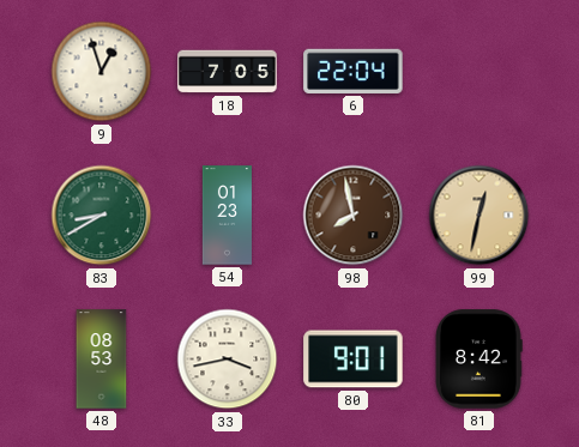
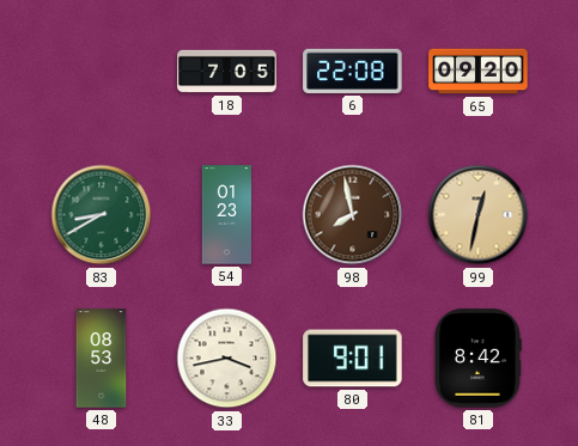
9: 12:57 -> none (102, 72)
6: 22:04 -> 22:08 (353, 71)
65: none -> 09:20 (479, 72)
